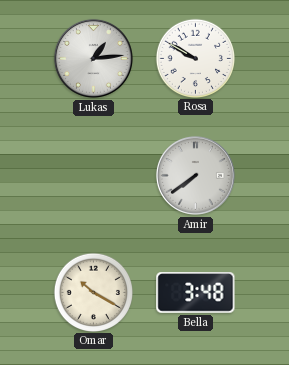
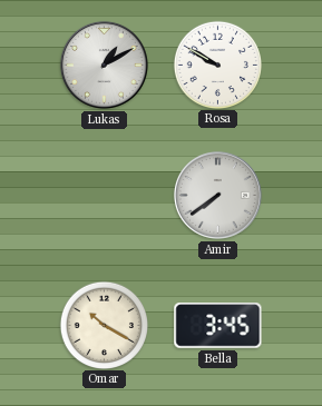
Lukas: 1:14 -> 1:10 (104, 65)
Bella: 3:48 -> 3:45 (218, 326)
